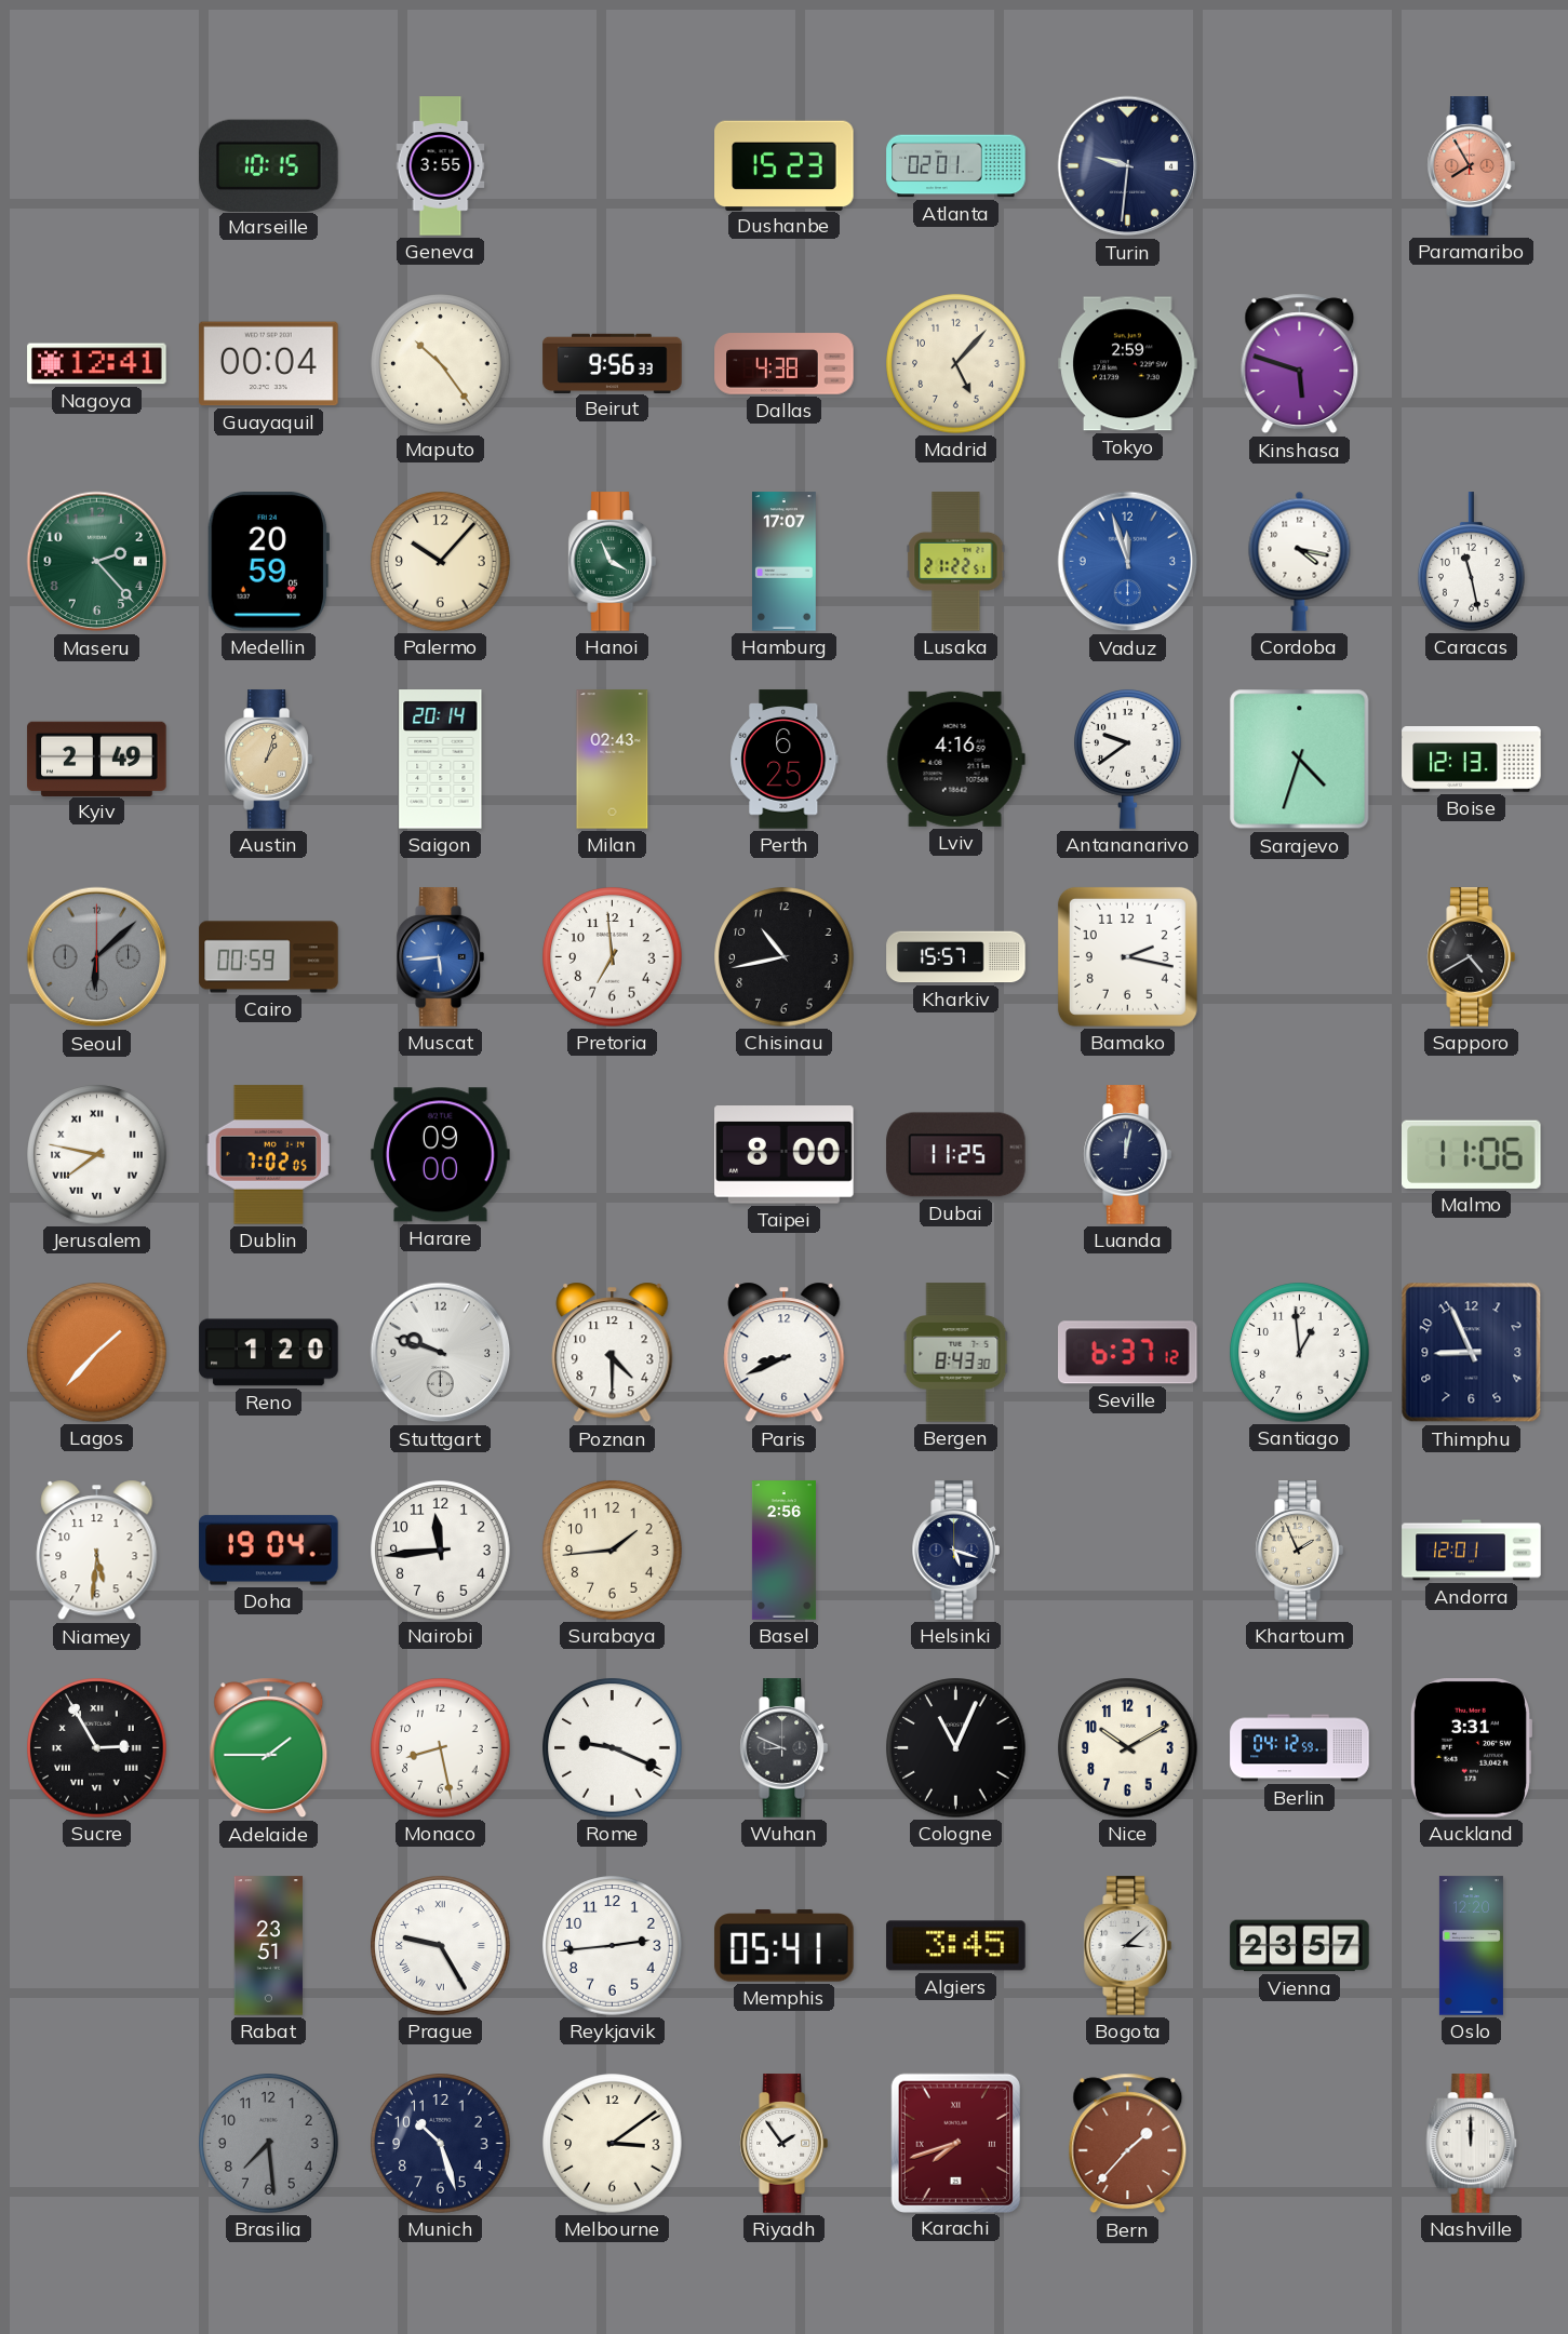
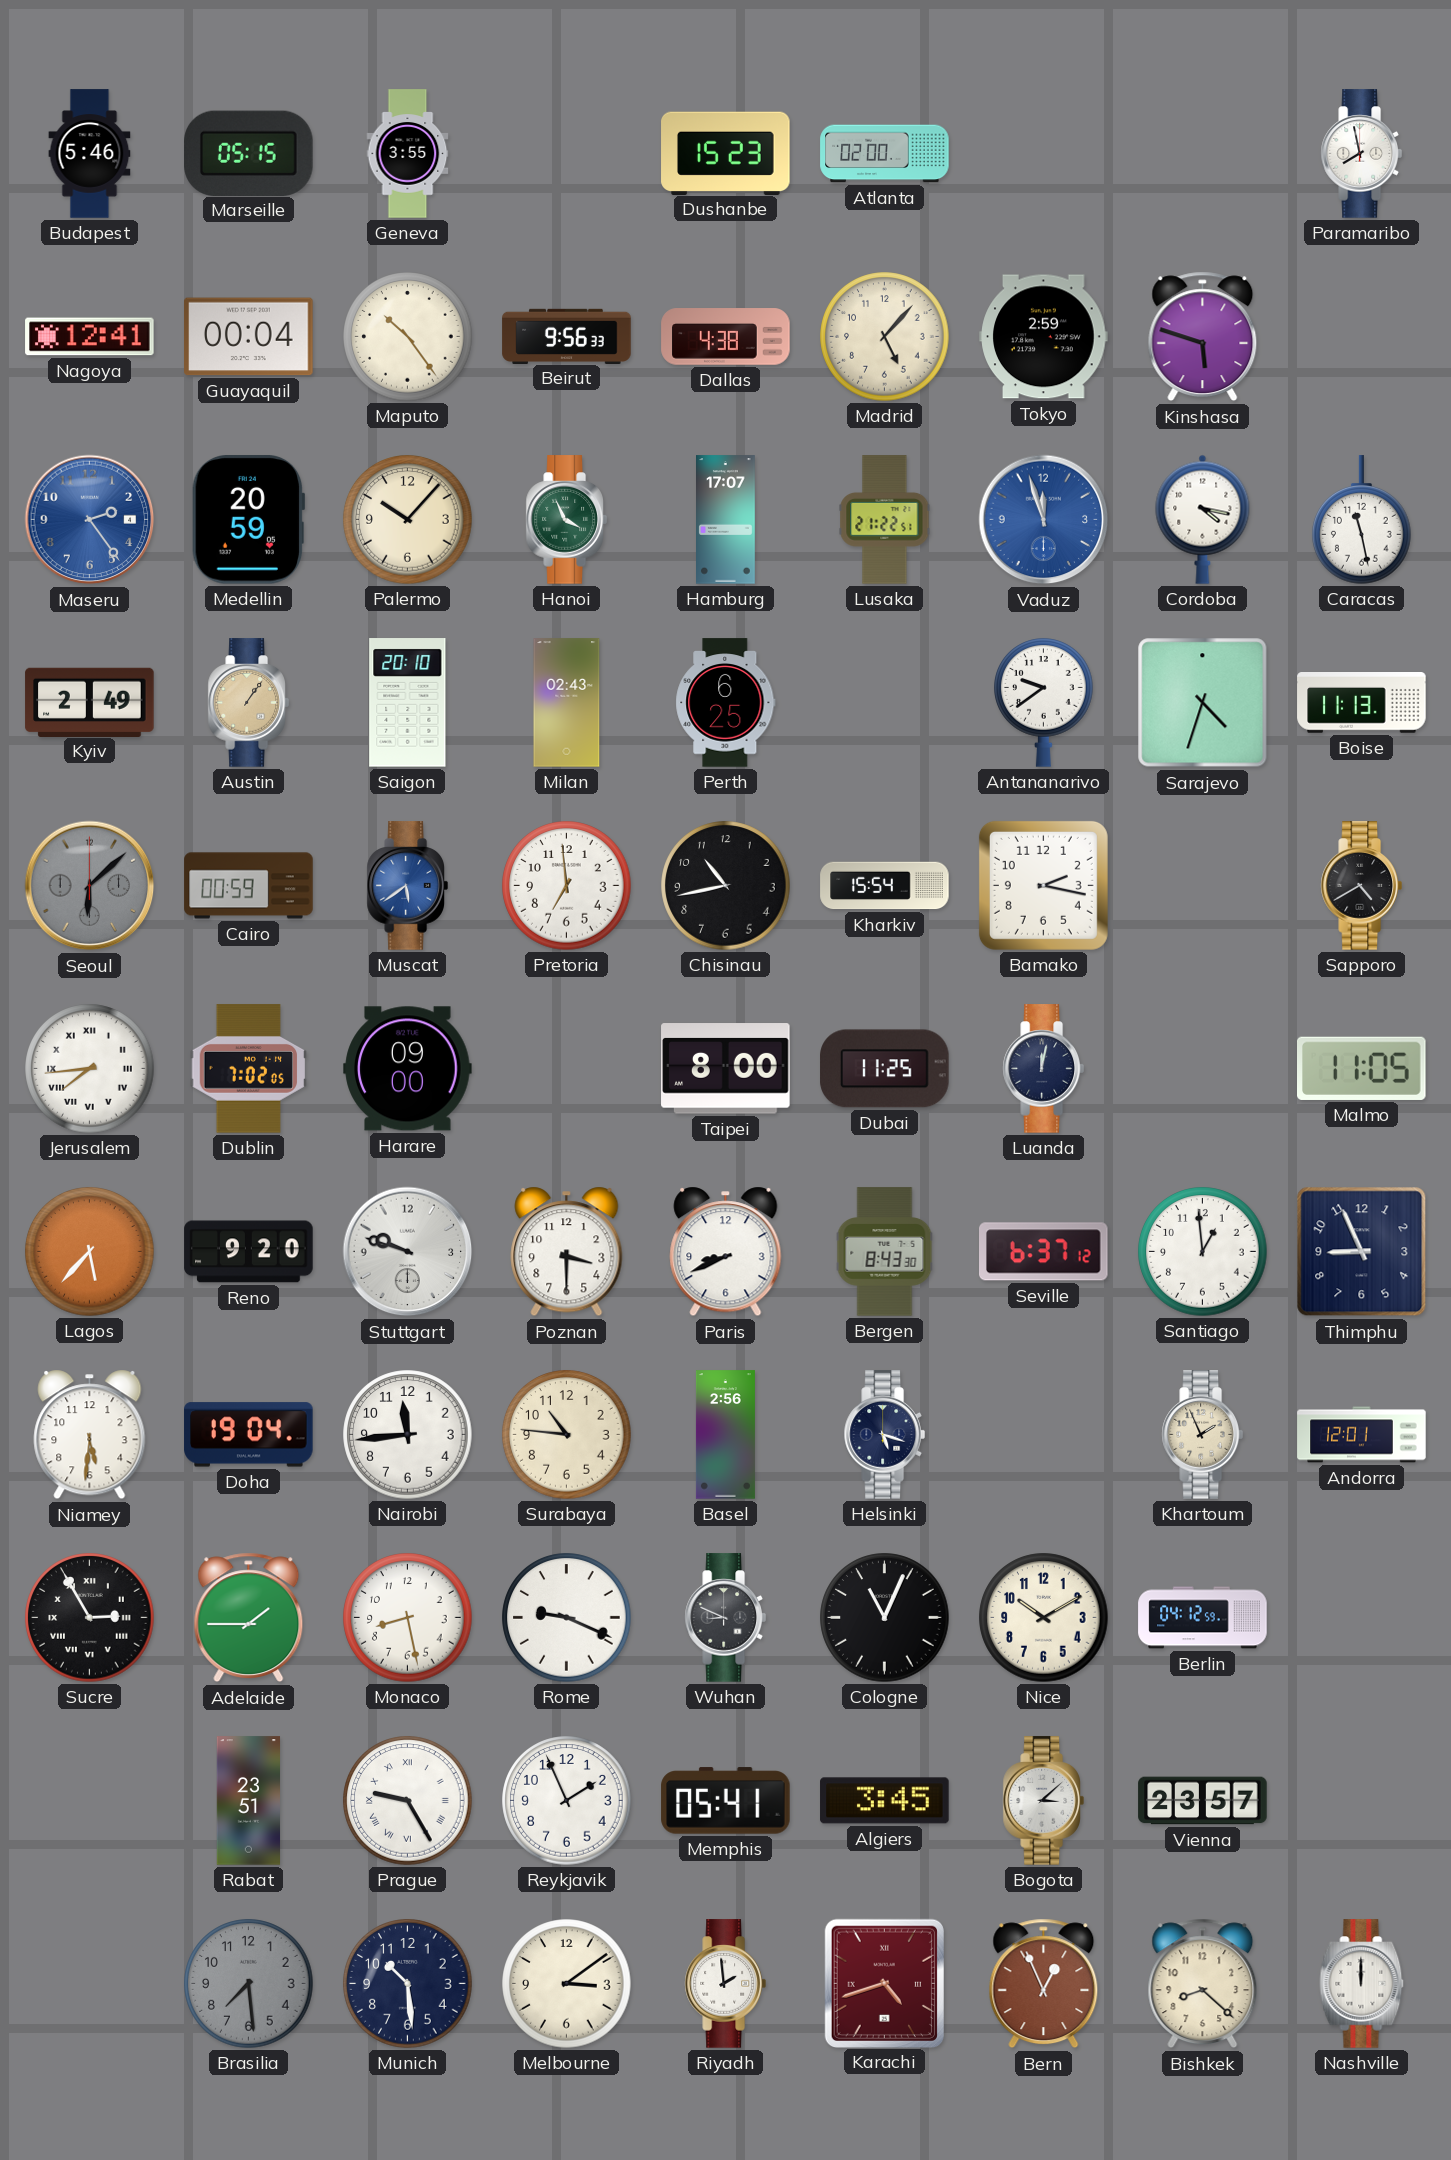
Budapest: none -> 5:46 (90, 154)
Marseille: 10:15 -> 05:15 (249, 153)
Atlanta: 02:01 -> 02:00 (885, 154)
Turin: 9:31 -> none (1128, 166)
Paramaribo: 7:55 -> 7:58 (1361, 154)
Paramaribo dial: salmon -> white (1361, 154)
Maseru: 2:23 -> 2:24 (90, 520)
Maseru dial: green -> blue (90, 520)
Austin: 1:03 -> 1:06 (248, 703)
Saigon: 20:14 -> 20:10 (408, 703)
Lviv: 4:16 -> none (955, 759)
Boise: 12:13 -> 11:13 (1362, 703)
Muscat: 5:44 -> 5:39 (407, 886)
Kharkiv: 15:57 -> 15:54 (885, 886)
Jerusalem: 7:47 -> 7:44 (90, 1069)
Malmo: 11:06 -> 11:05 (1362, 1068)
Lagos: 1:37 -> 5:37 (90, 1252)
Reno: 1:20 -> 9:20 (249, 1252)
Poznan: 4:30 -> 3:30 (567, 1252)
Surabaya: 1:44 -> 10:46 (567, 1435)
Auckland: 3:31 -> none (1471, 1748)
Reykjavik: 2:44 -> 1:56 (567, 1801)
Oslo: 12:20 -> none (1471, 1946)
Munich: 10:27 -> 10:29 (408, 1984)
Riyadh: 1:54 -> 1:59 (725, 1984)
Karachi: 7:42 -> 4:42 (884, 1983)
Bern: 1:37 -> 12:56 (1044, 1984)
Bishkek: none -> 8:22 (1203, 1984)
